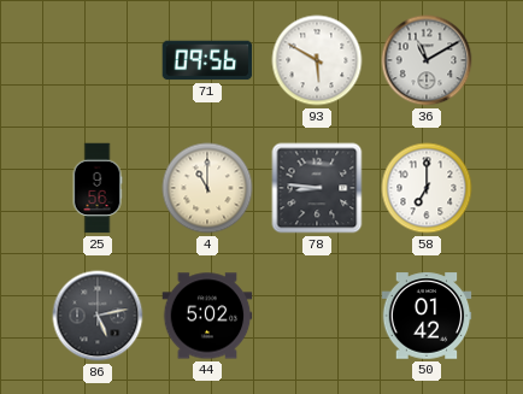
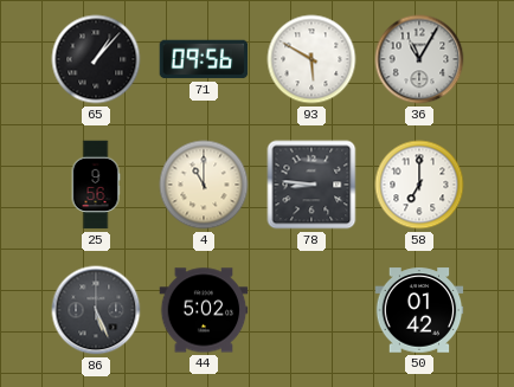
65: none -> 1:07 (96, 59)
36: 11:10 -> 11:05 (419, 59)
86: 5:13 -> 5:26 (96, 310)
